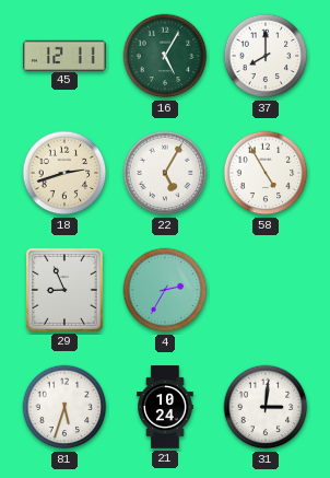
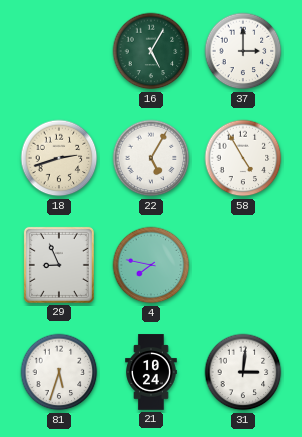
45: 12:11 -> none (64, 55)
37: 8:00 -> 3:00 (243, 51)
4: 2:35 -> 7:47 (151, 265)
